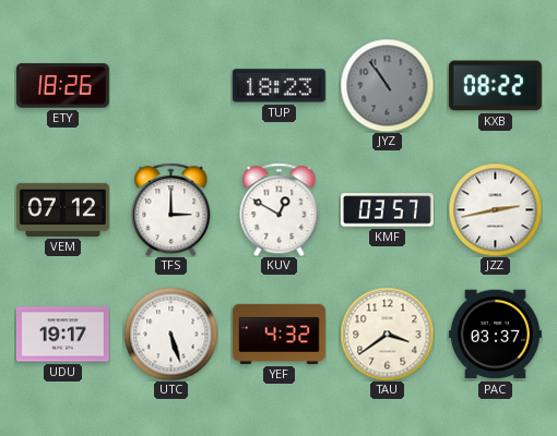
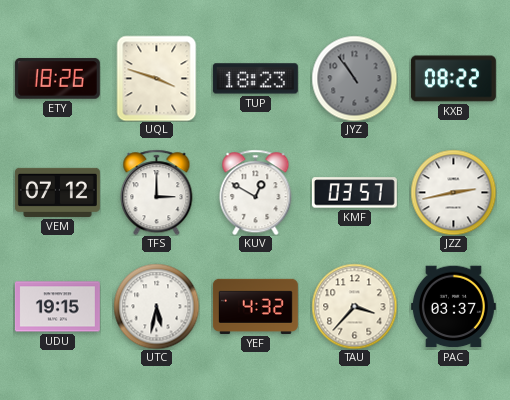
UQL: none -> 3:48 (157, 78)
UDU: 19:17 -> 19:15 (57, 307)
UTC: 5:27 -> 5:32 (156, 306)
TAU: 3:39 -> 3:37 (354, 306)
